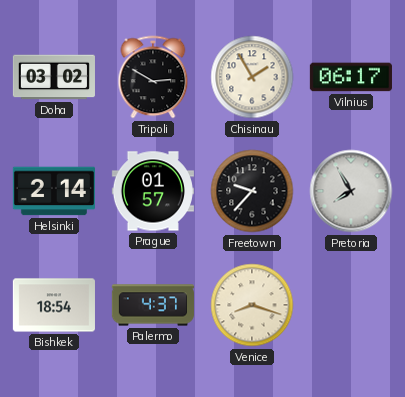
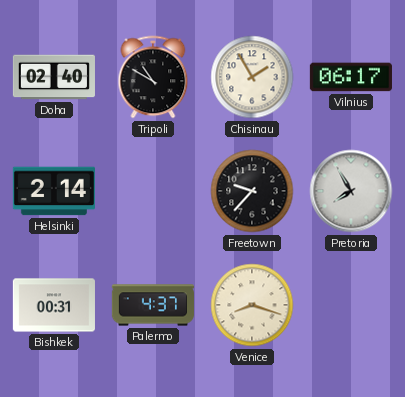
Doha: 03:02 -> 02:40 (54, 77)
Tripoli: 2:50 -> 10:50 (153, 77)
Prague: 01:57 -> none (153, 191)
Bishkek: 18:54 -> 00:31 (54, 305)
